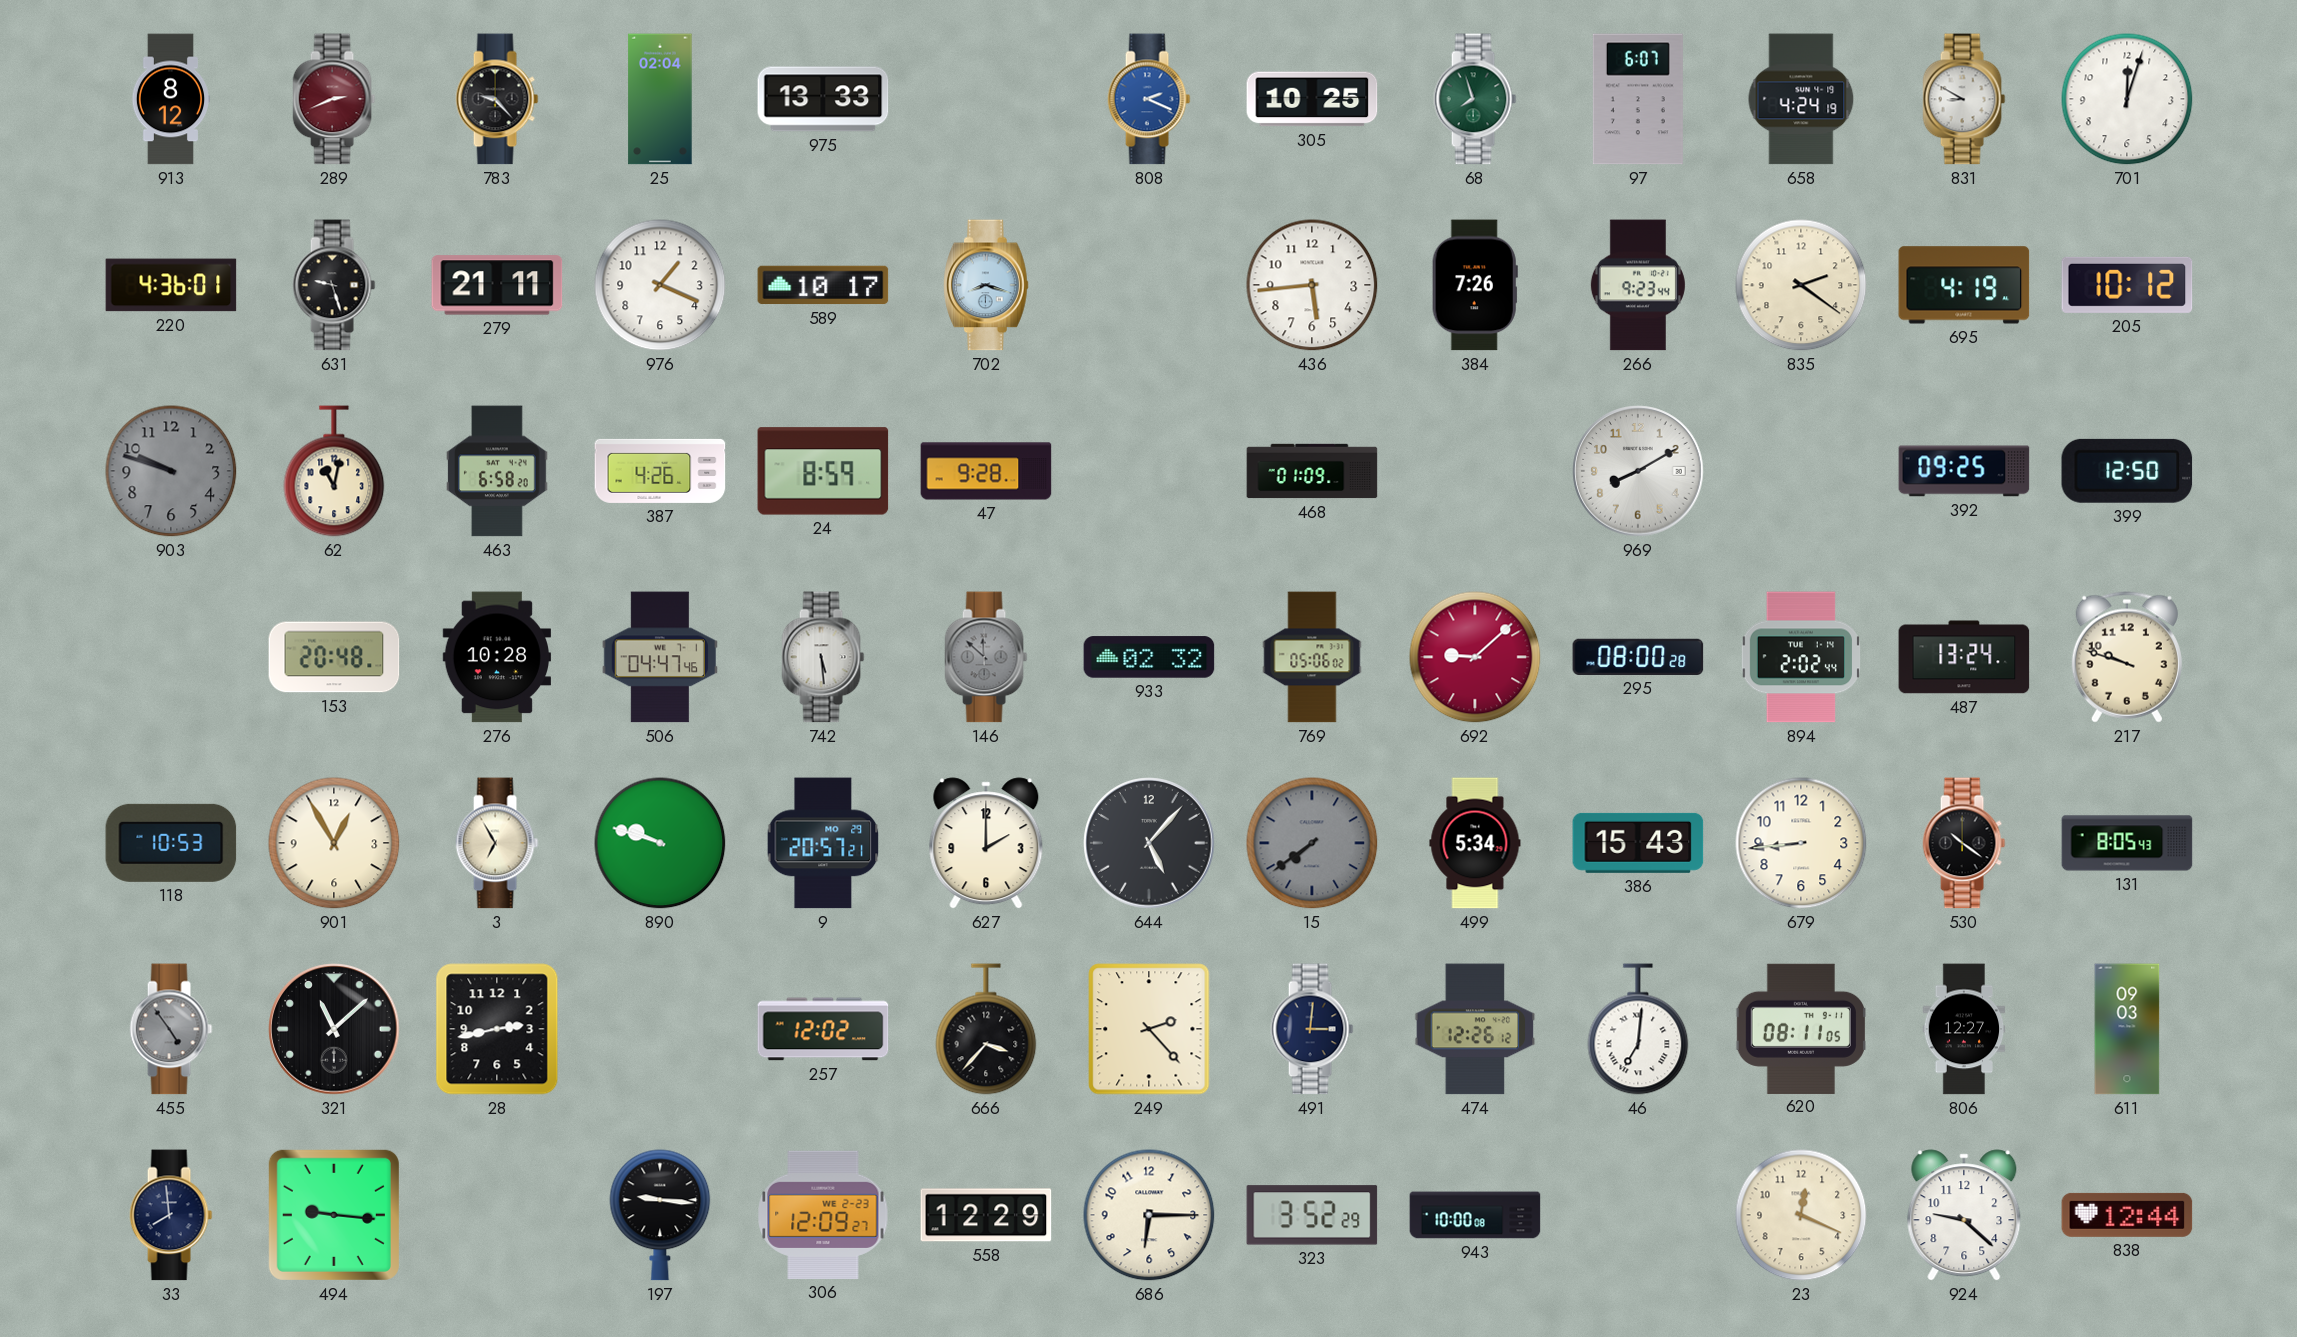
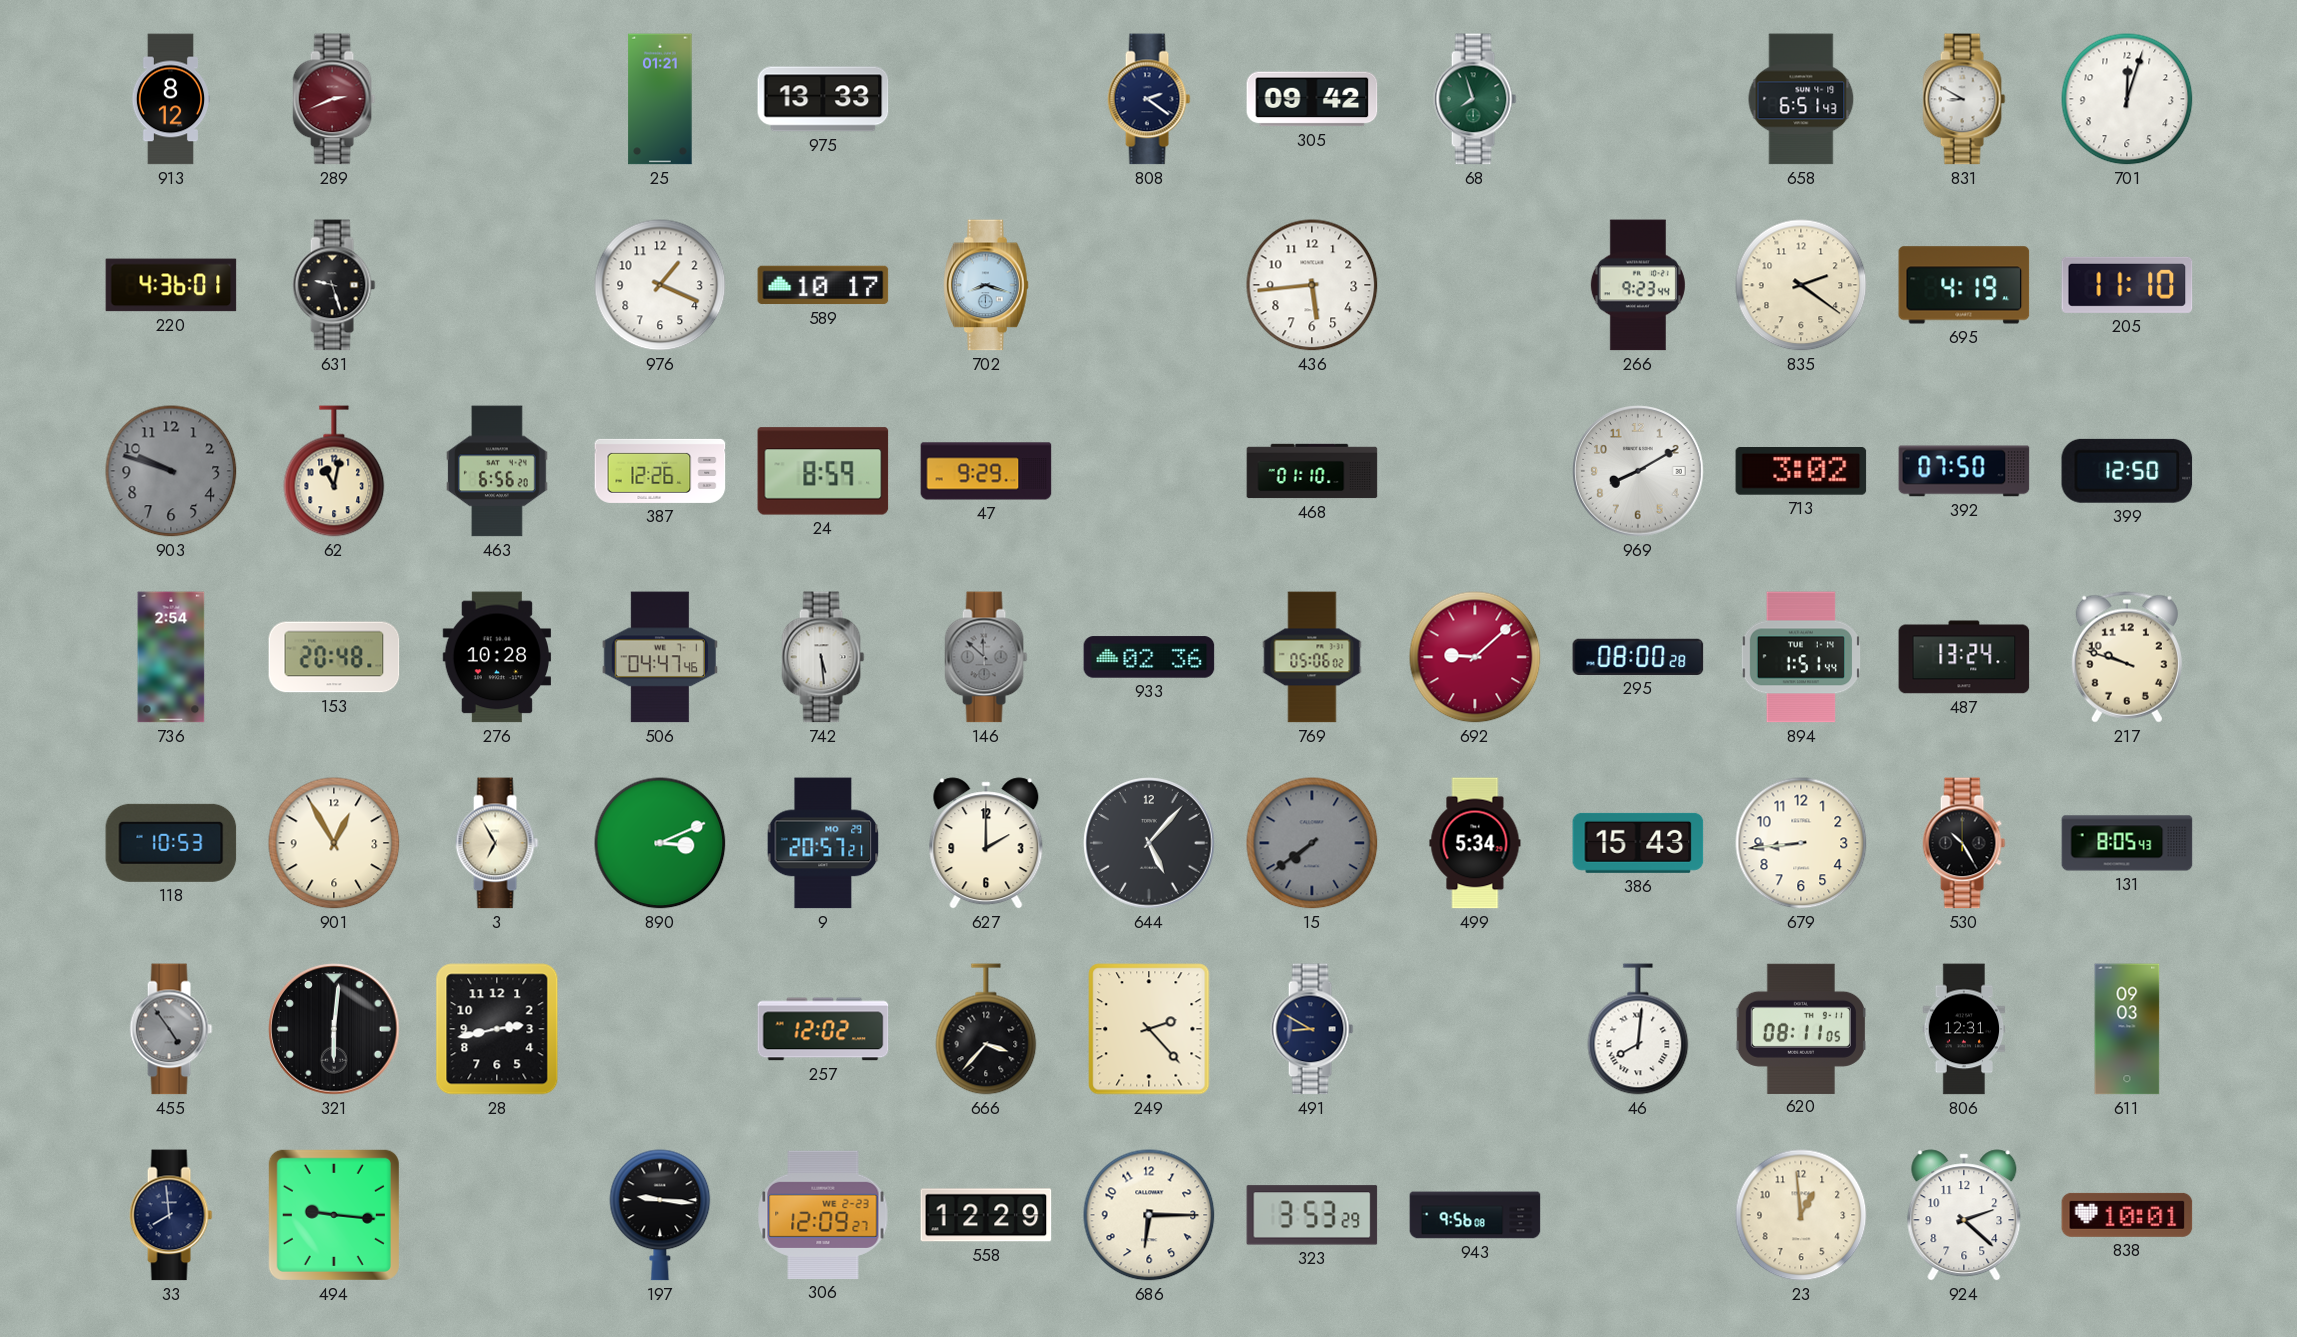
783: 9:23 -> none (497, 99)
25: 02:04 -> 01:21 (660, 99)
808: 2:19 -> 2:21 (1149, 99)
808 dial: blue -> navy (1149, 99)
305: 10:25 -> 09:42 (1312, 99)
97: 6:07 -> none (1638, 99)
658: 4:24 -> 6:51 (1801, 99)
279: 21:11 -> none (497, 285)
384: 7:26 -> none (1475, 285)
205: 10:12 -> 11:10 (2127, 285)
463: 6:58 -> 6:56 (497, 471)
387: 4:26 -> 12:26 (660, 471)
47: 9:28 -> 9:29 (986, 471)
468: 01:09 -> 01:10 (1312, 471)
713: none -> 3:02 (1801, 472)
392: 09:25 -> 07:50 (1964, 471)
736: none -> 2:54 (171, 657)
933: 02:32 -> 02:36 (1149, 657)
894: 2:02 -> 1:51 (1801, 657)
890: 9:48 -> 3:11 (660, 843)
530: 10:21 -> 10:25 (1964, 843)
321: 11:08 -> 6:01 (334, 1029)
491: 3:01 -> 8:50 (1312, 1029)
474: 12:26 -> none (1475, 1029)
46: 7:01 -> 8:01 (1638, 1029)
806: 12:27 -> 12:31 (1964, 1029)
323: 3:52 -> 3:53 (1312, 1215)
943: 10:00 -> 9:56 (1475, 1215)
23: 12:19 -> 12:59 (1801, 1215)
924: 9:22 -> 2:22 (1964, 1215)
838: 12:44 -> 10:01 (2127, 1215)
